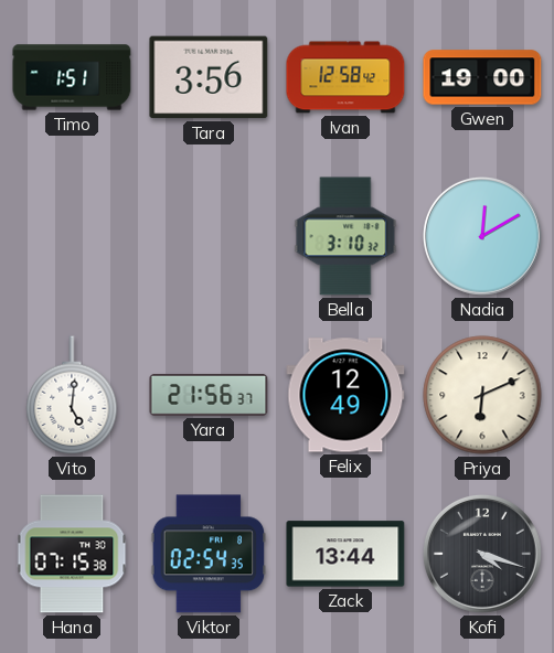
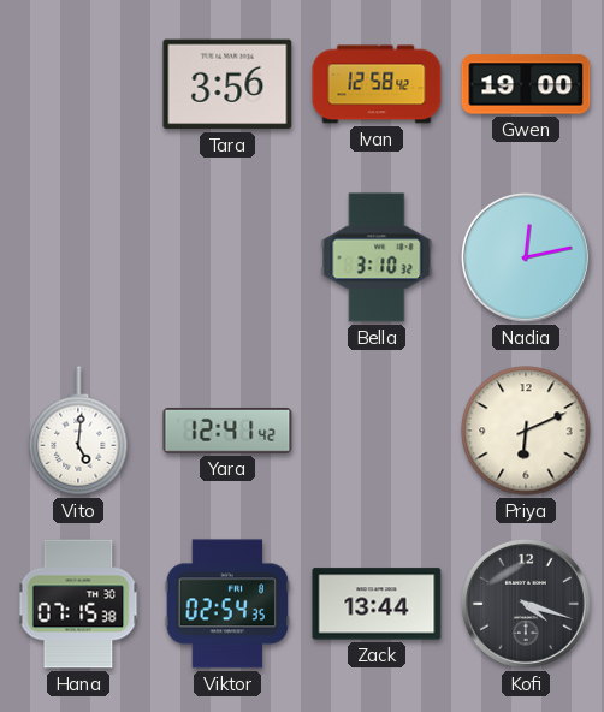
Timo: 1:51 -> none (72, 77)
Nadia: 12:10 -> 12:13 (526, 257)
Yara: 21:56 -> 12:41 (227, 431)
Felix: 12:49 -> none (345, 395)
